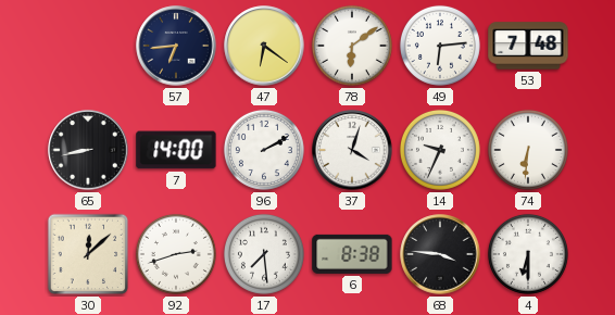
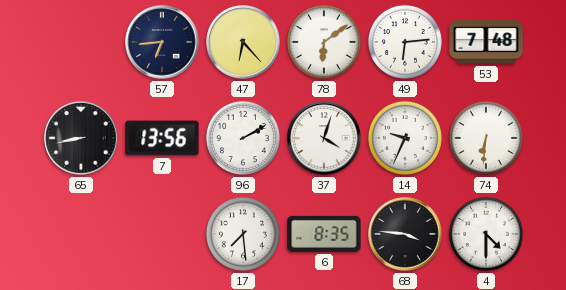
47: 6:21 -> 6:23 (243, 42)
7: 14:00 -> 13:56 (162, 138)
30: 12:08 -> none (88, 254)
92: 2:42 -> none (176, 254)
6: 8:38 -> 8:35 (324, 234)
4: 6:30 -> 4:30 (486, 234)
